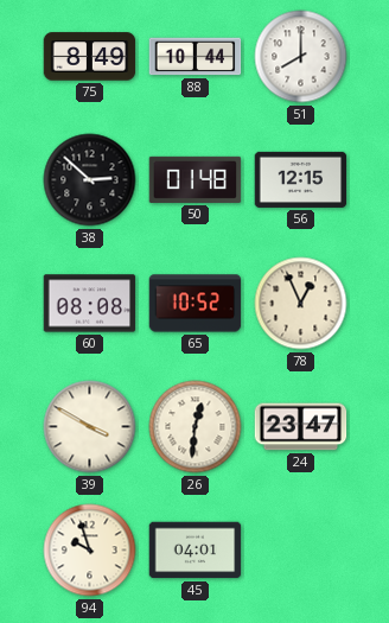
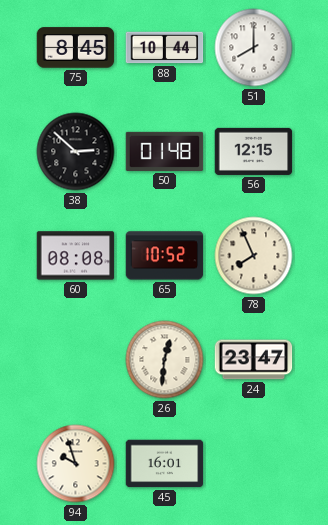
75: 8:49 -> 8:45 (76, 48)
78: 12:56 -> 7:56 (254, 256)
39: 3:50 -> none (90, 427)
45: 04:01 -> 16:01 (165, 464)
